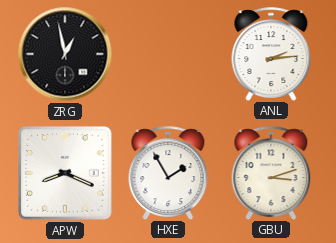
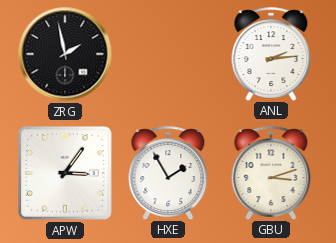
ZRG: 12:58 -> 1:58 (65, 54)
APW: 8:19 -> 3:06 (65, 173)
